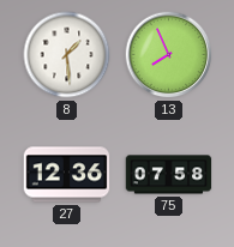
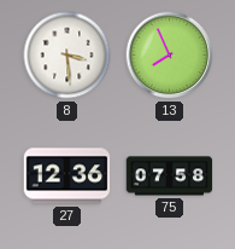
8: 1:29 -> 3:29 (67, 56)
